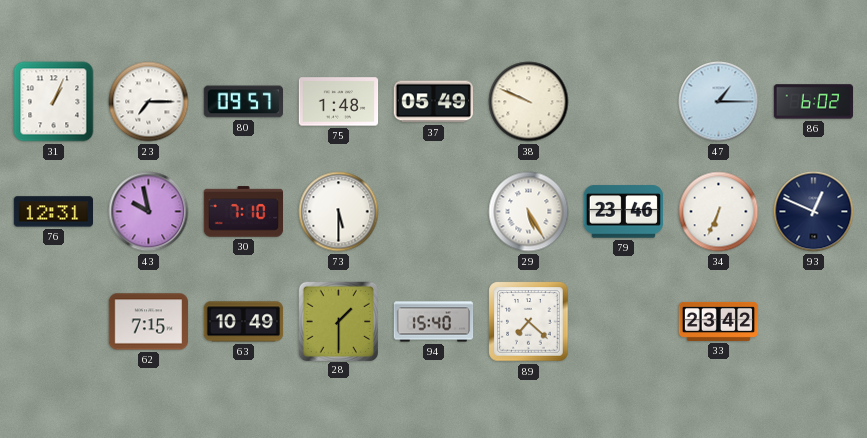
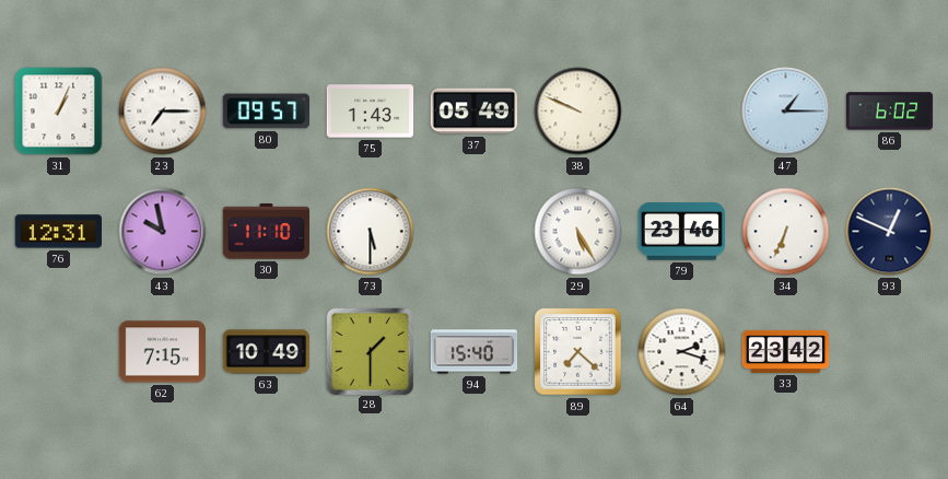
75: 1:48 -> 1:43 (371, 112)
30: 7:10 -> 11:10 (266, 232)
64: none -> 2:18 (682, 352)
